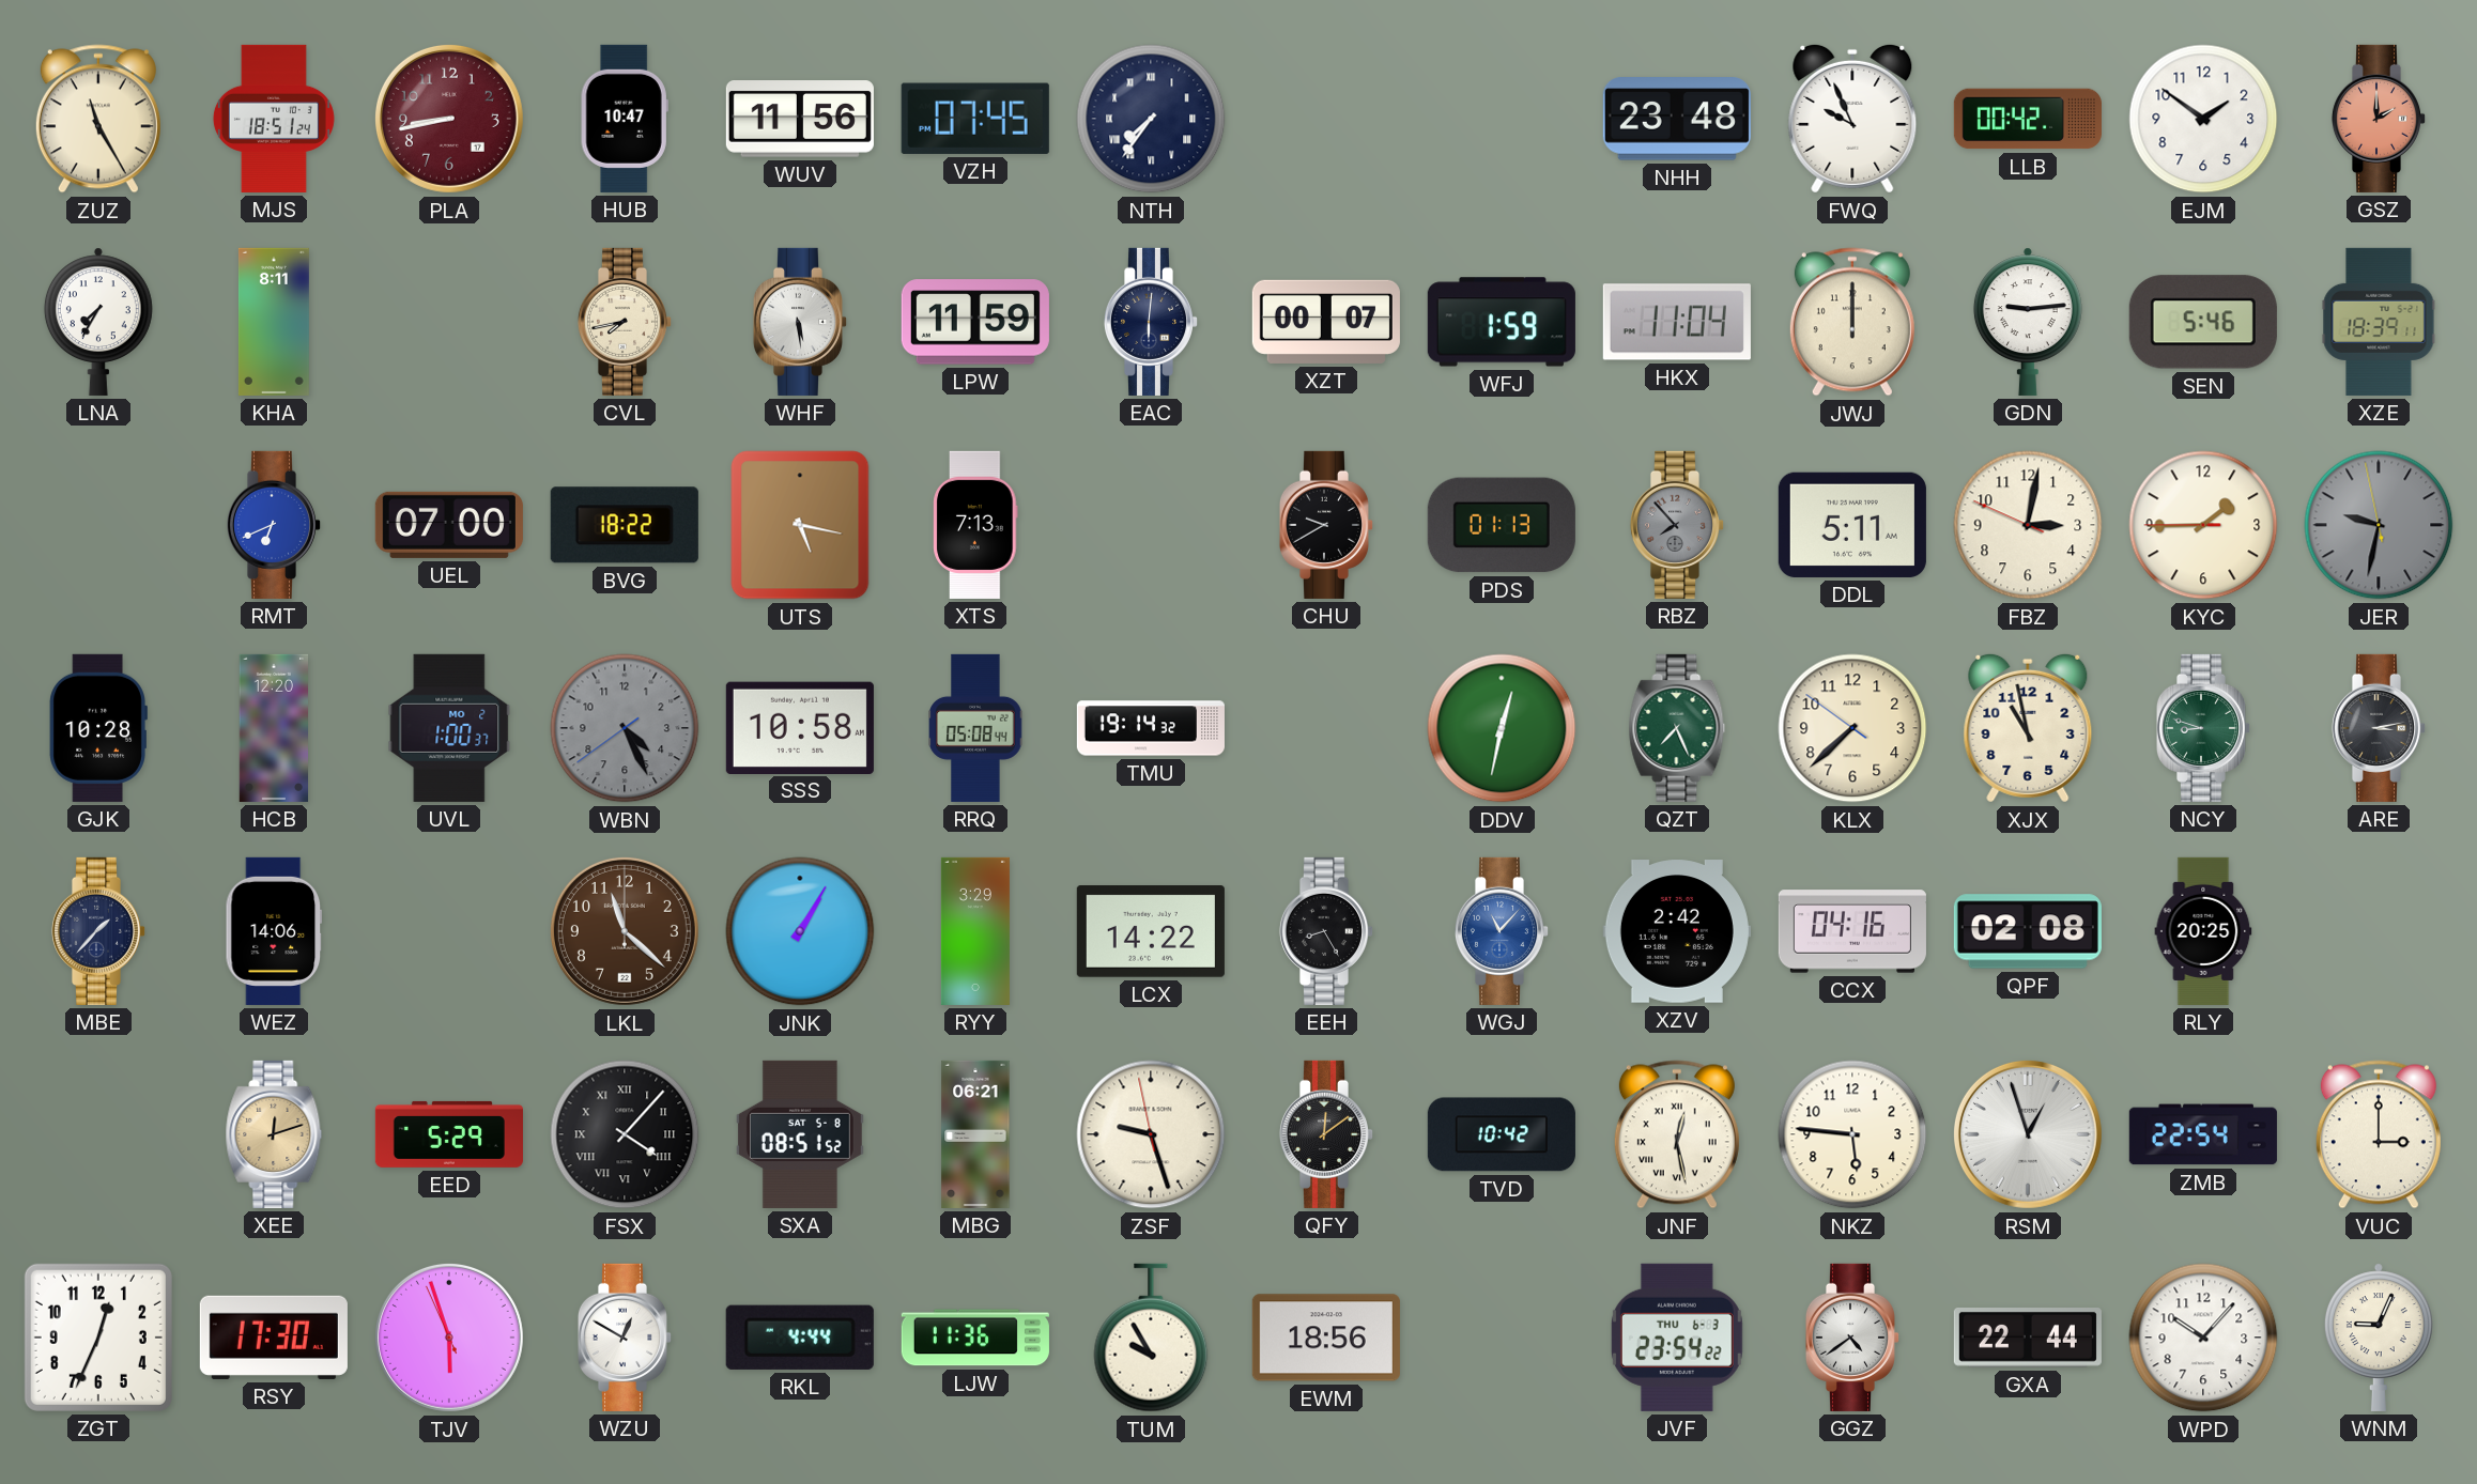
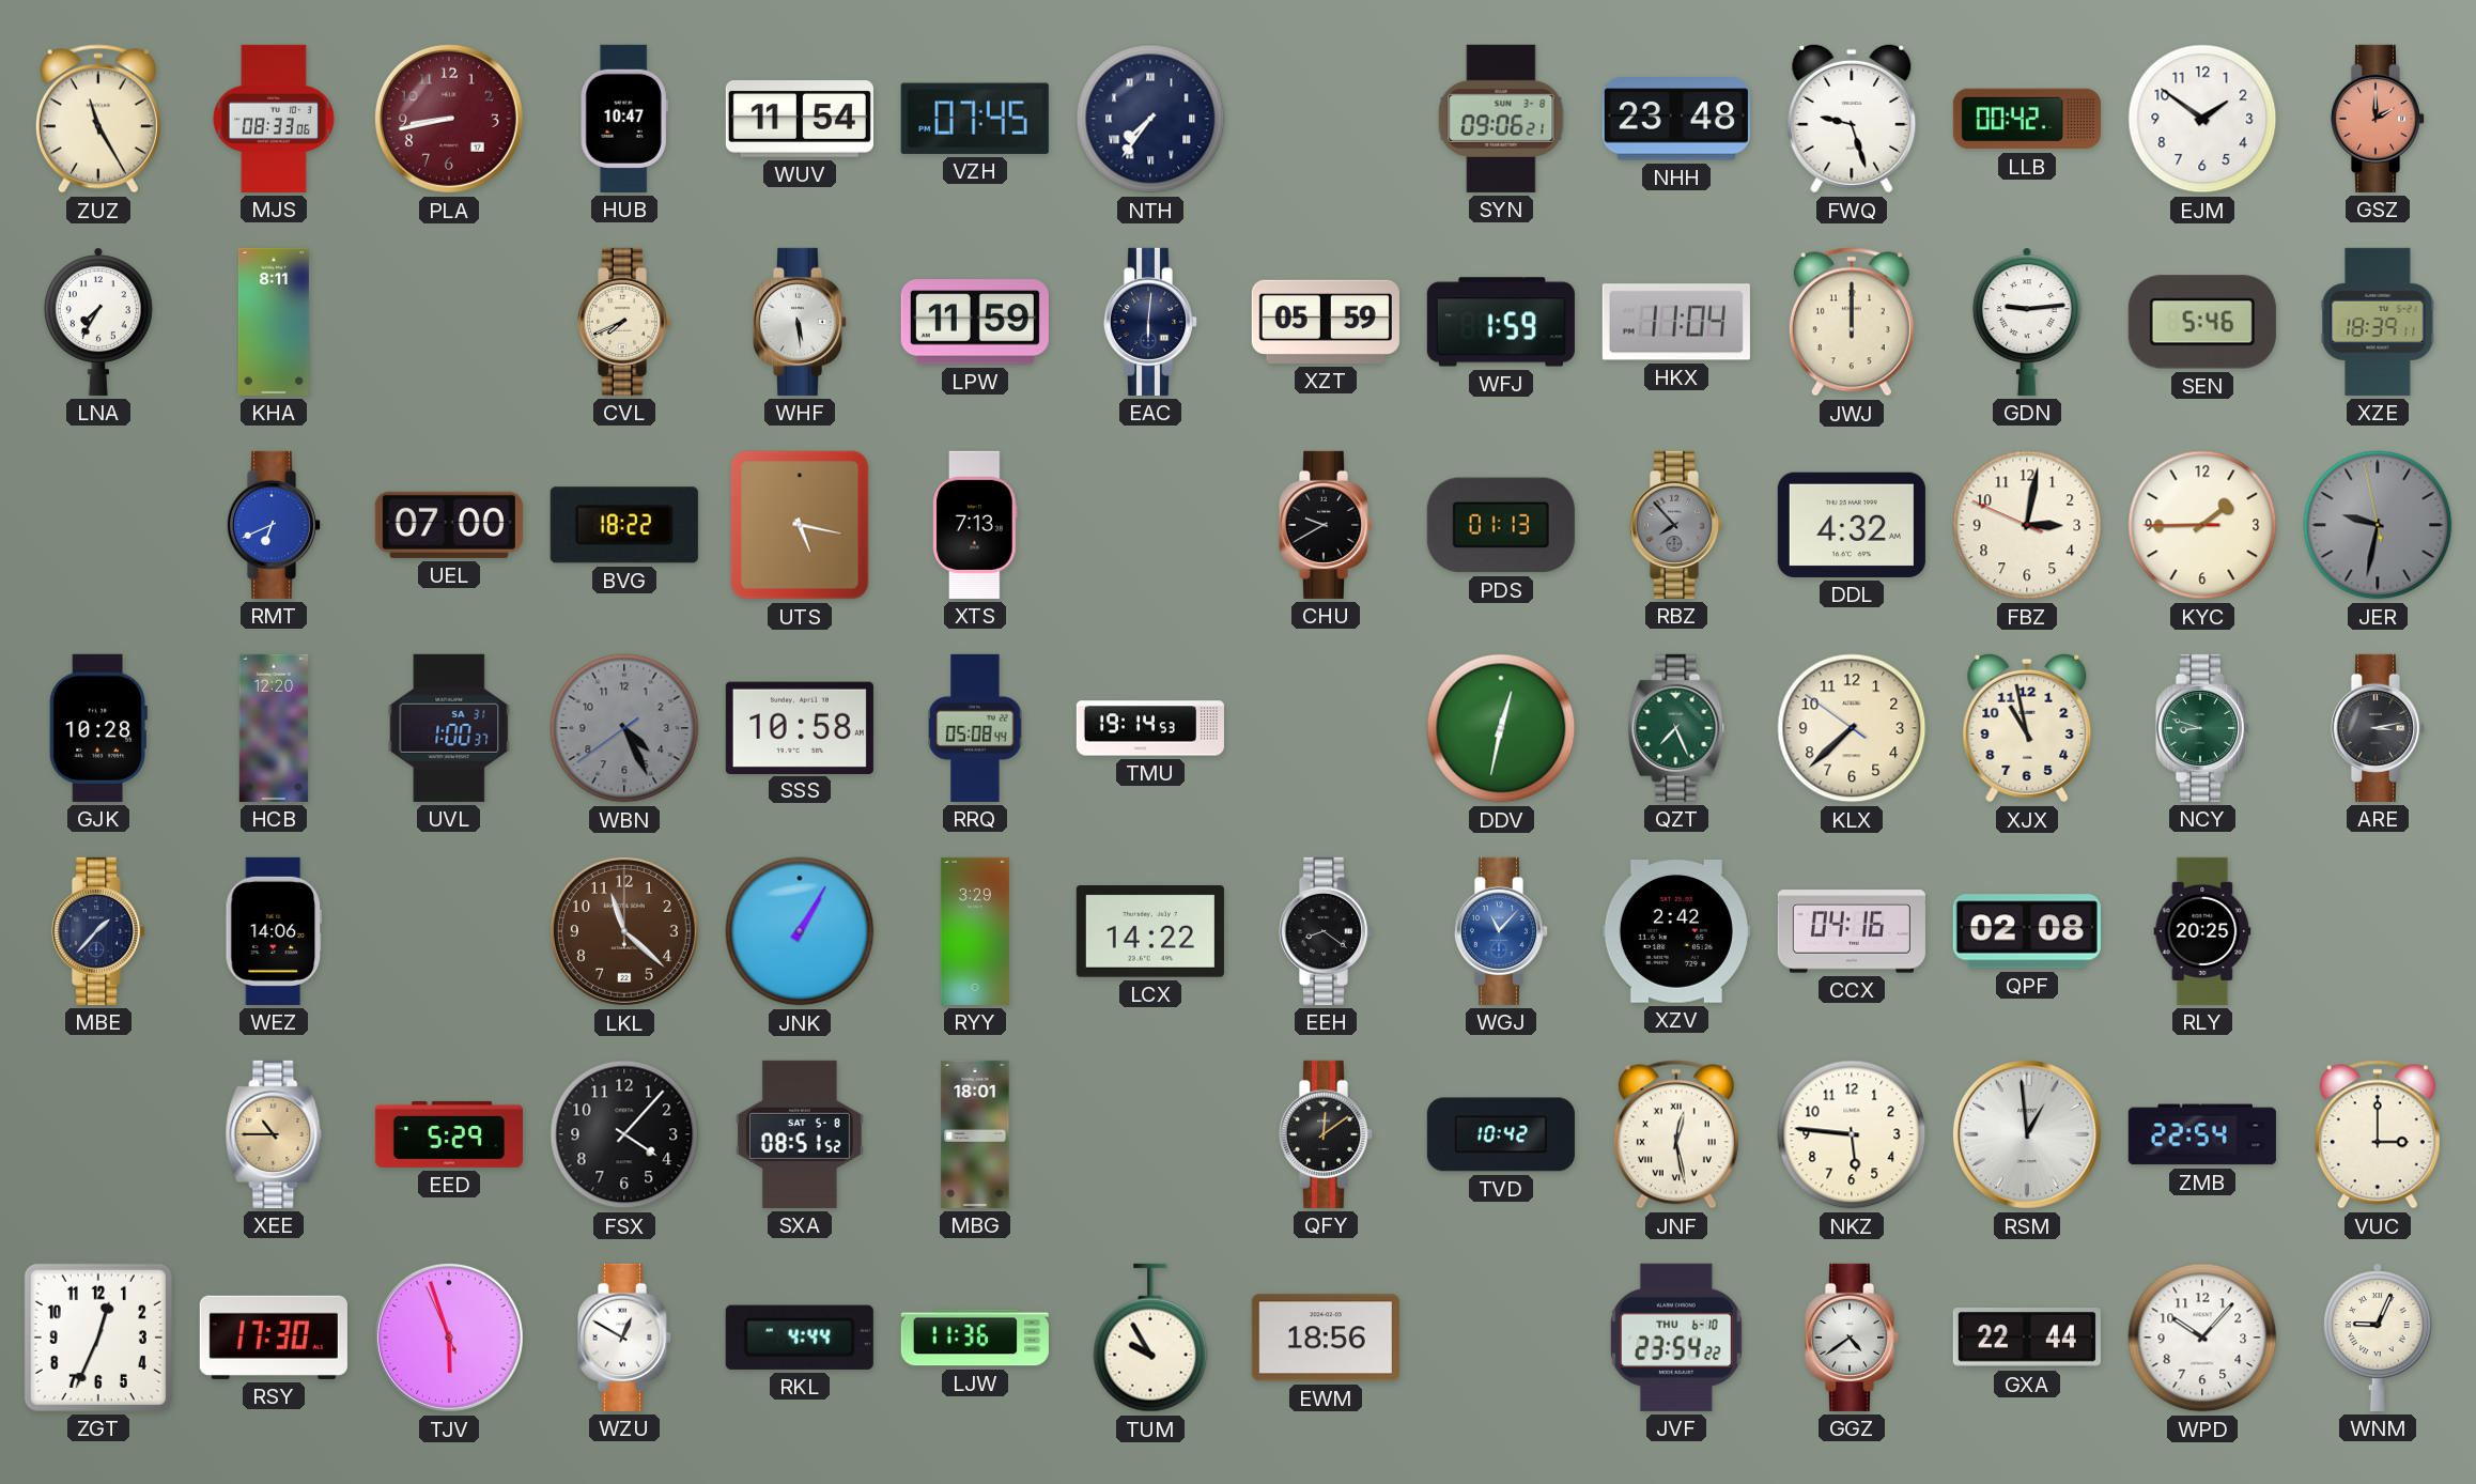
MJS: 18:51 -> 08:33 (274, 119)
WUV: 11:56 -> 11:54 (800, 119)
SYN: none -> 09:06 (1501, 119)
FWQ: 9:56 -> 9:27 (1852, 119)
CVL: 7:43 -> 7:41 (624, 322)
XZT: 00:07 -> 05:59 (1326, 322)
DDL: 5:11 -> 4:32 (1852, 525)
UVL date: MO 2 -> SA 31 (449, 728)
TMU: 19:14:32 -> 19:14:53 (1150, 728)
EEH: 8:25 -> 8:21 (1326, 931)
XEE: 12:12 -> 10:45 (274, 1134)
FSX numerals: Roman -> Arabic (624, 1134)
MBG: 06:21 -> 18:01 (975, 1134)
ZSF: 9:26 -> none (1151, 1134)
RSM: 12:57 -> 12:59 (2027, 1134)
JVF date: THU 6-3 -> THU 6-10 (1676, 1338)
